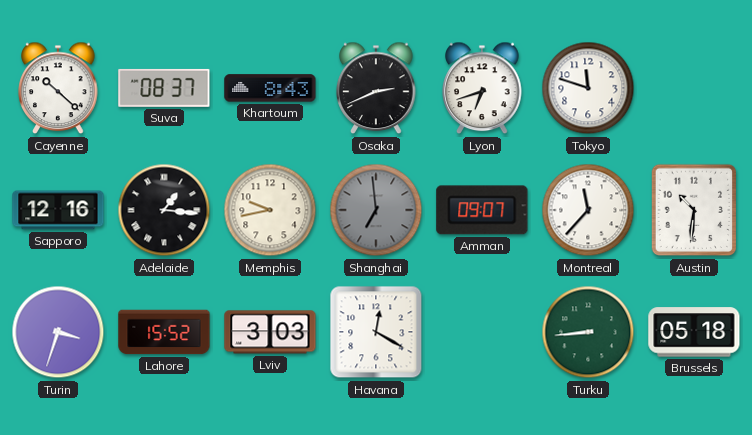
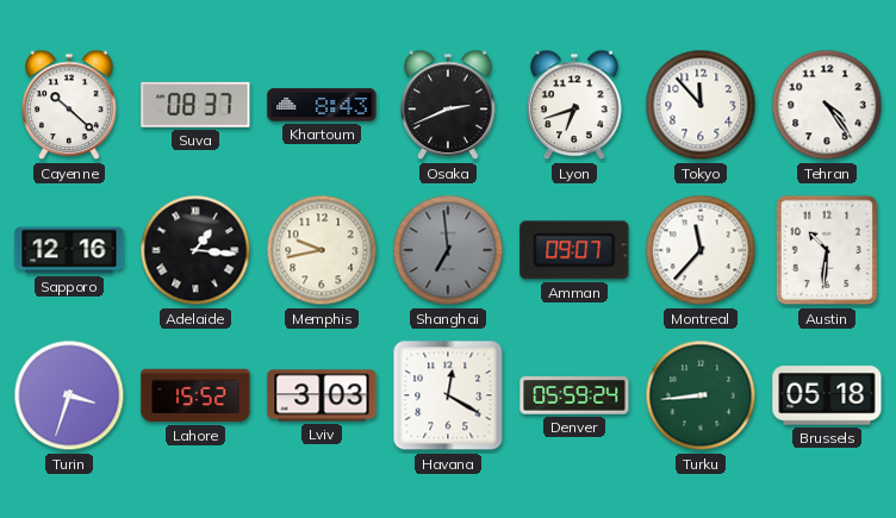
Tokyo: 11:48 -> 11:53 (701, 105)
Tehran: none -> 4:24 (827, 105)
Denver: none -> 05:59 (574, 395)
